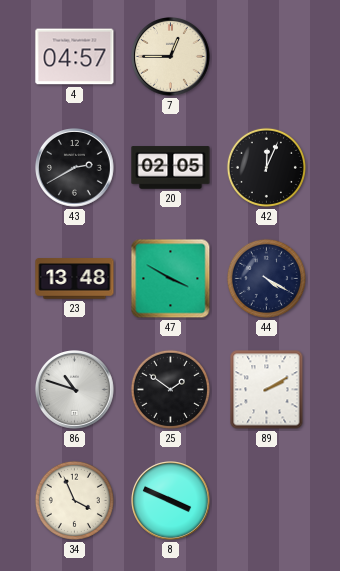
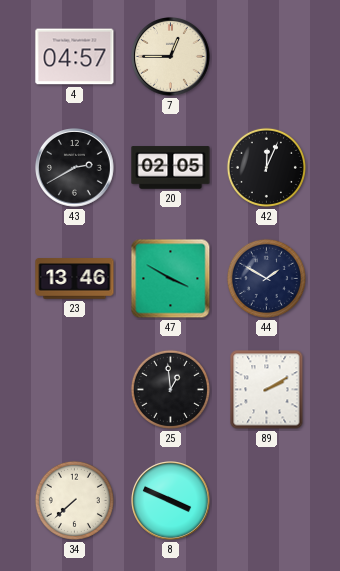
23: 13:48 -> 13:46 (75, 279)
44: 4:20 -> 1:50 (266, 278)
86: 10:48 -> none (75, 390)
25: 1:51 -> 12:59 (170, 389)
34: 3:56 -> 7:38 (74, 500)
